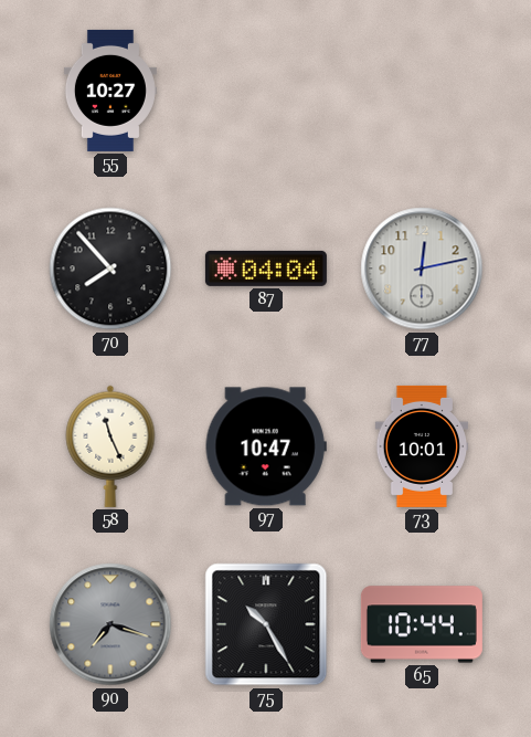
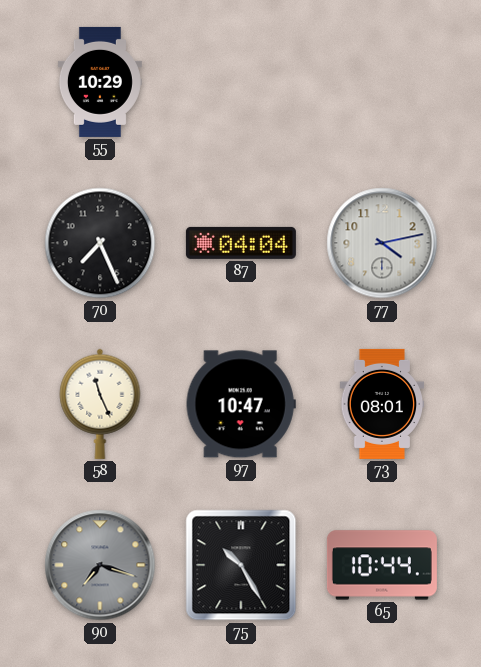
55: 10:27 -> 10:29 (100, 82)
70: 7:53 -> 7:26 (100, 243)
77: 12:13 -> 4:13 (382, 243)
73: 10:01 -> 08:01 (382, 404)
